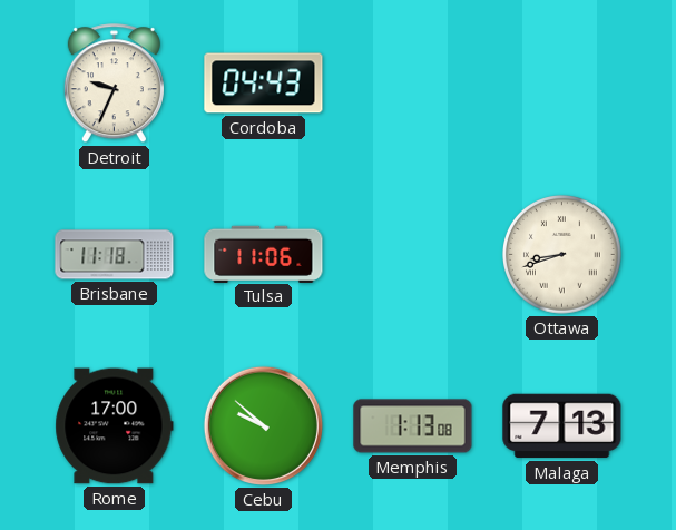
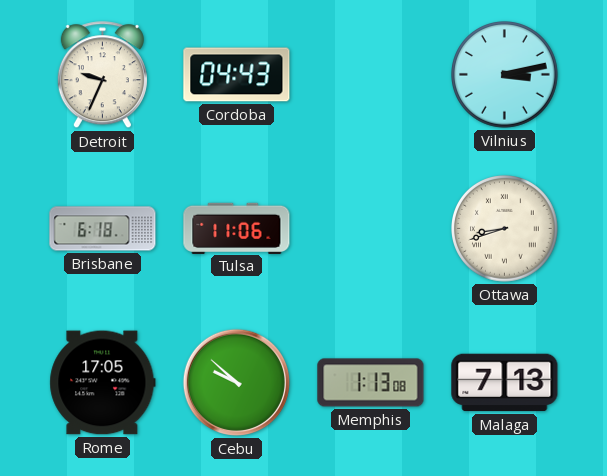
Vilnius: none -> 3:13 (505, 75)
Brisbane: 11:18 -> 6:18 (103, 229)
Rome: 17:00 -> 17:05 (103, 383)
